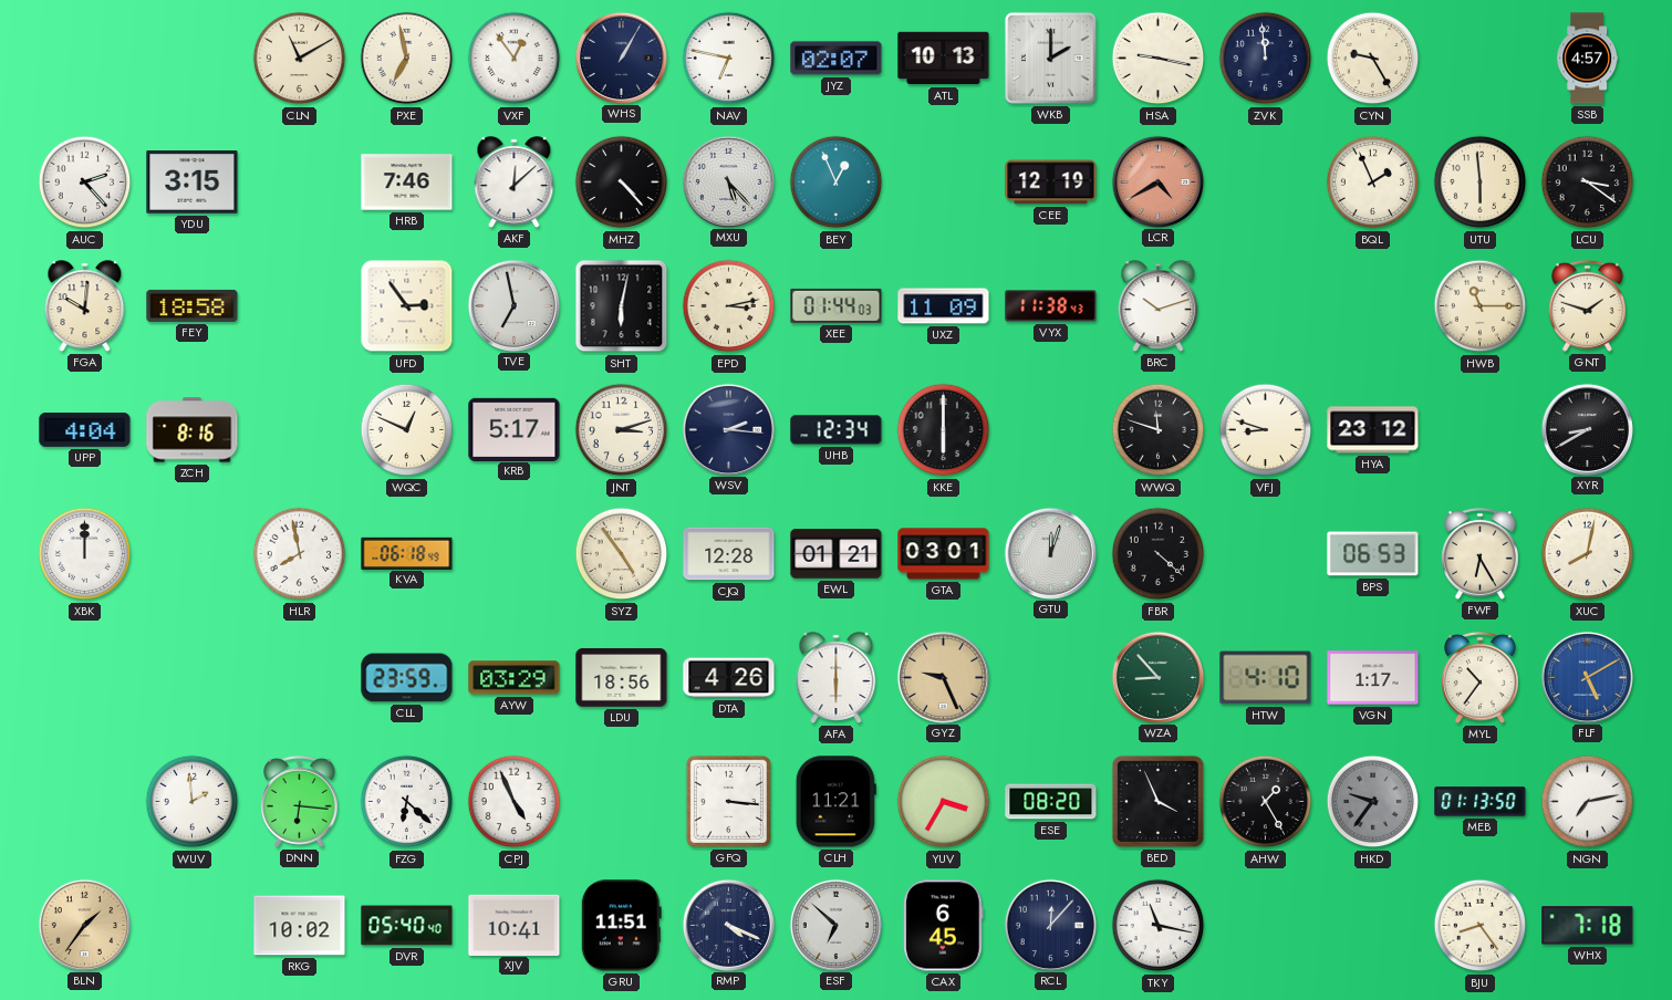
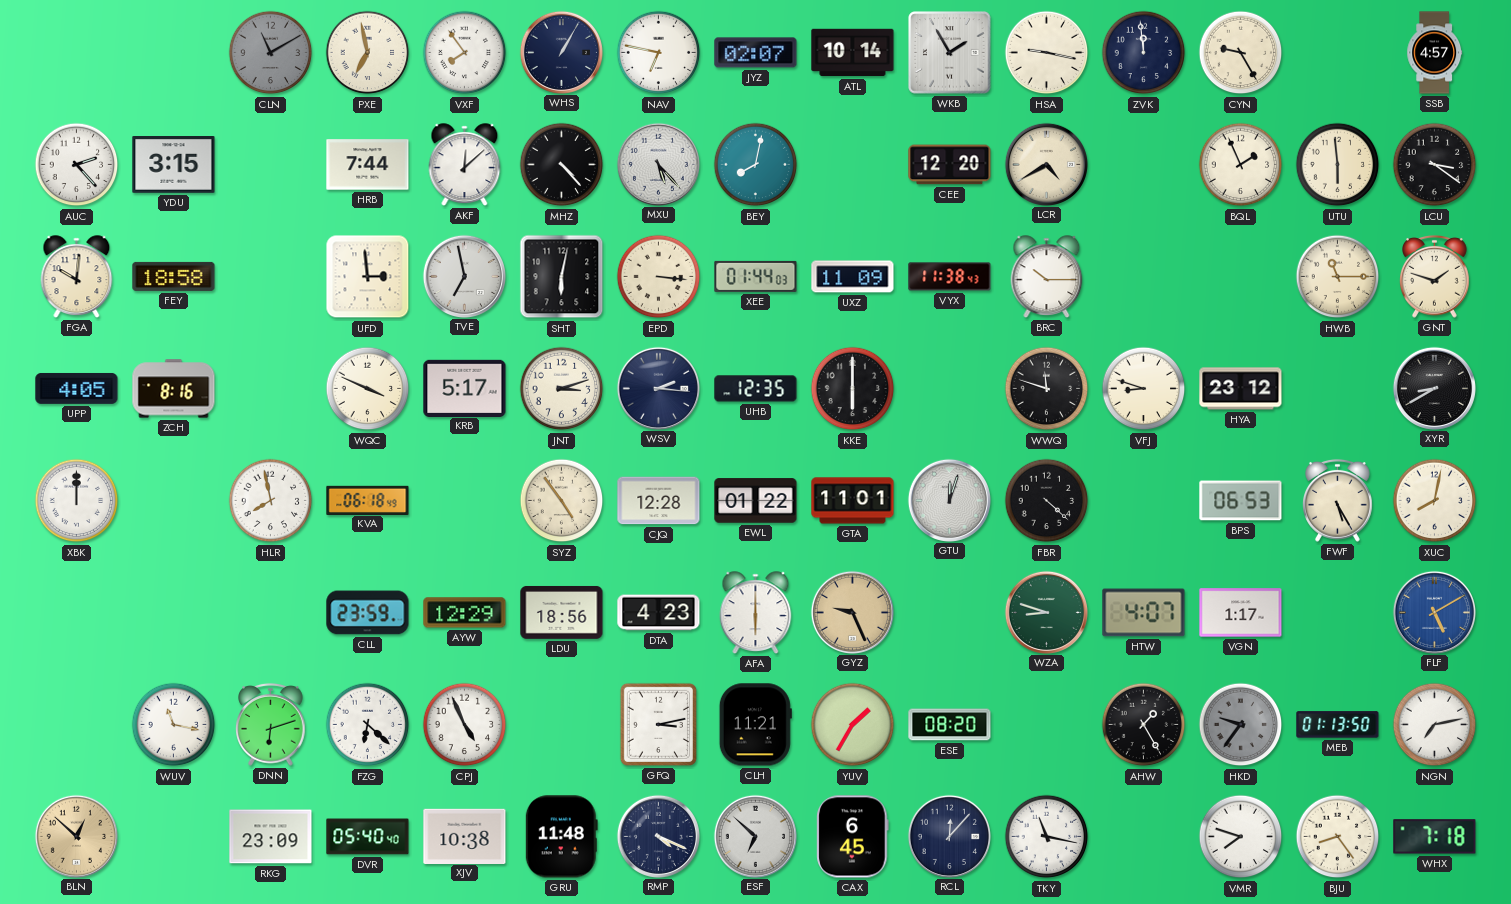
CLN dial: cream -> grey (271, 53)
VXF: 12:54 -> 7:54 (465, 53)
ATL: 10:13 -> 10:14 (853, 53)
WKB: 2:00 -> 1:55 (950, 53)
HRB: 7:46 -> 7:44 (368, 165)
BEY: 12:56 -> 8:02 (756, 165)
CEE: 12:19 -> 12:20 (950, 165)
LCR dial: salmon -> cream (1046, 164)
UFD: 2:54 -> 2:59 (368, 277)
EPD: 3:13 -> 3:16 (659, 277)
BRC: 10:12 -> 10:15 (1047, 277)
UPP: 4:04 -> 4:05 (77, 388)
WQC: 12:49 -> 3:49 (368, 389)
UHB: 12:34 -> 12:35 (756, 389)
EWL: 01:21 -> 01:22 (756, 501)
GTA: 03:01 -> 11:01 (853, 501)
FWF: 6:25 -> 5:25 (1338, 500)
AYW: 03:29 -> 12:29 (465, 613)
DTA: 4:26 -> 4:23 (659, 613)
WZA: 8:53 -> 8:48 (1046, 612)
HTW: 4:10 -> 4:07 (1144, 613)
MYL: 10:36 -> none (1481, 677)
WUV: 1:59 -> 11:17 (174, 725)
DNN: 6:16 -> 6:12 (271, 724)
GFQ: 3:16 -> 3:13 (658, 724)
YUV: 3:35 -> 1:35 (853, 725)
BED: 3:56 -> none (1157, 801)
BLN: 1:36 -> 12:52 (76, 836)
RKG: 10:02 -> 23:09 (271, 837)
XJV: 10:41 -> 10:38 (465, 836)
GRU: 11:51 -> 11:48 (561, 837)
VMR: none -> 7:48 (1241, 837)
